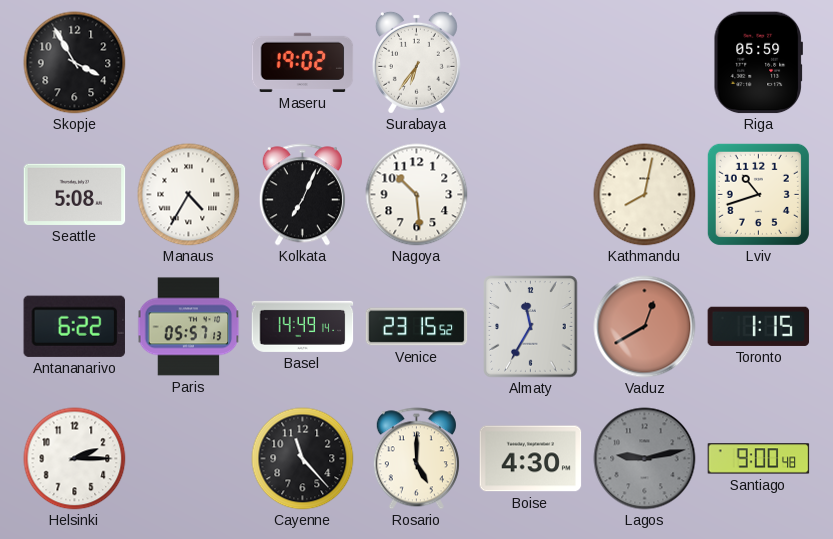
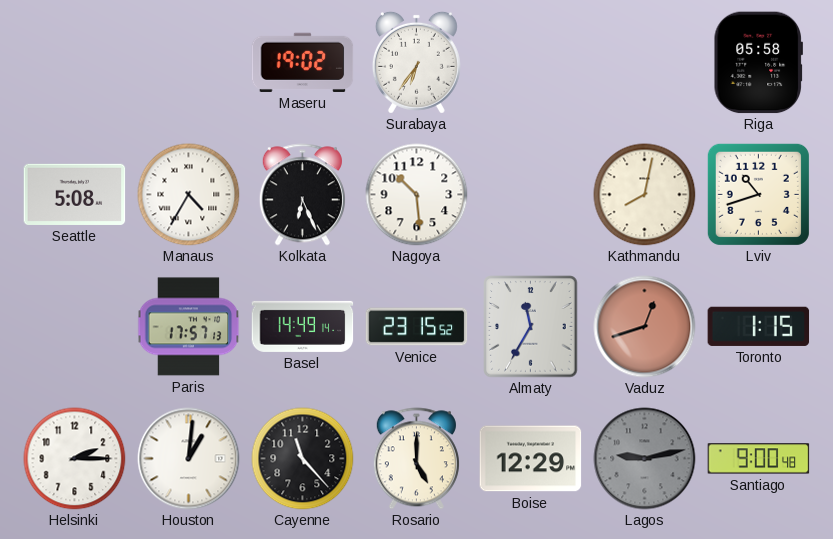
Skopje: 3:55 -> none (75, 63)
Riga: 05:59 -> 05:58 (758, 63)
Kolkata: 7:04 -> 6:26 (302, 195)
Antananarivo: 6:22 -> none (74, 326)
Paris: 05:57 -> 17:57 (189, 327)
Vaduz: 12:40 -> 12:42 (645, 327)
Houston: none -> 1:01 (189, 459)
Boise: 4:30 -> 12:29 (531, 459)
